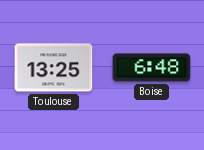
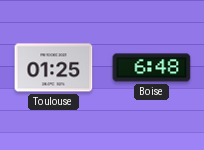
Toulouse: 13:25 -> 01:25 (54, 68)
